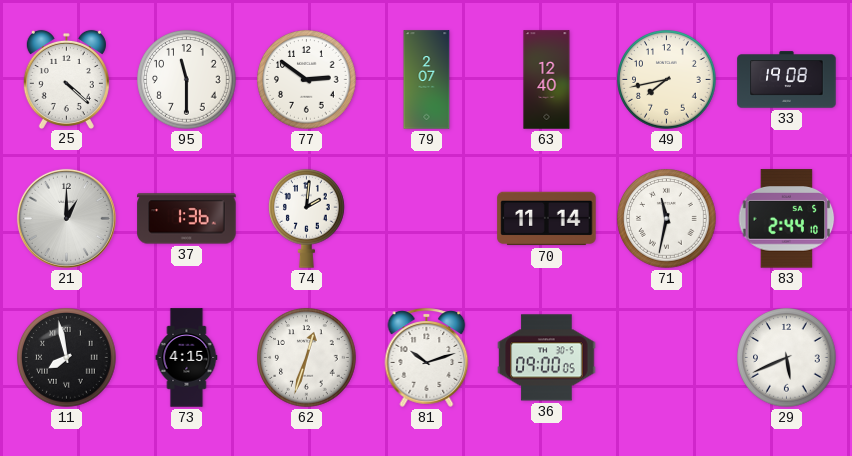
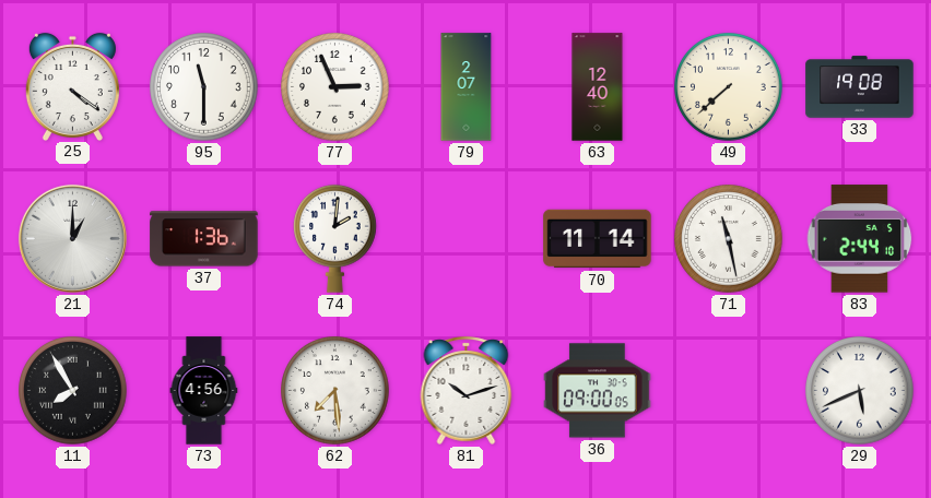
25: 4:22 -> 4:21 (72, 86)
77: 2:51 -> 2:56 (335, 87)
49: 7:43 -> 7:38 (729, 87)
71: 11:32 -> 11:28 (729, 239)
11: 7:58 -> 7:55 (73, 391)
73: 4:15 -> 4:56 (204, 391)
62: 12:33 -> 7:29 (335, 391)
